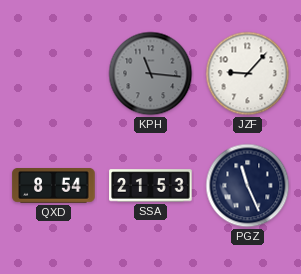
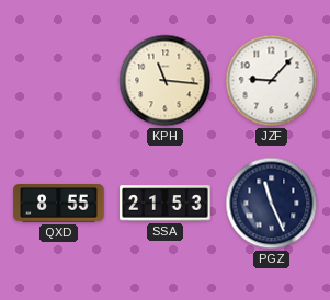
KPH dial: grey -> cream (166, 81)
QXD: 8:54 -> 8:55 (59, 204)
